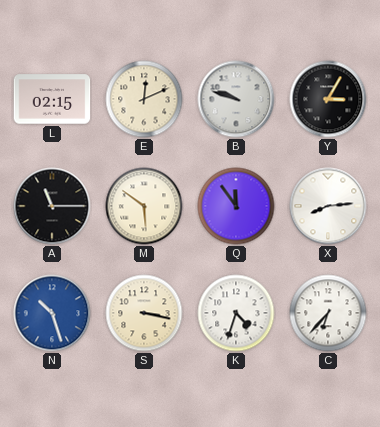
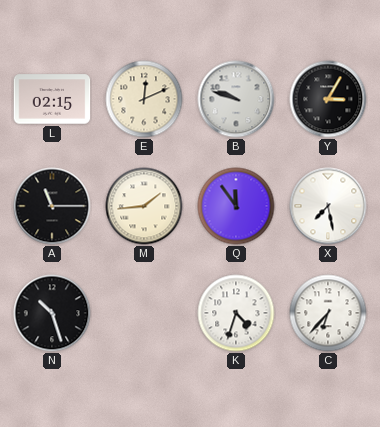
M: 5:51 -> 1:44 (144, 206)
X: 8:14 -> 7:28 (328, 206)
N dial: blue -> black (52, 313)
S: 3:17 -> none (144, 313)
